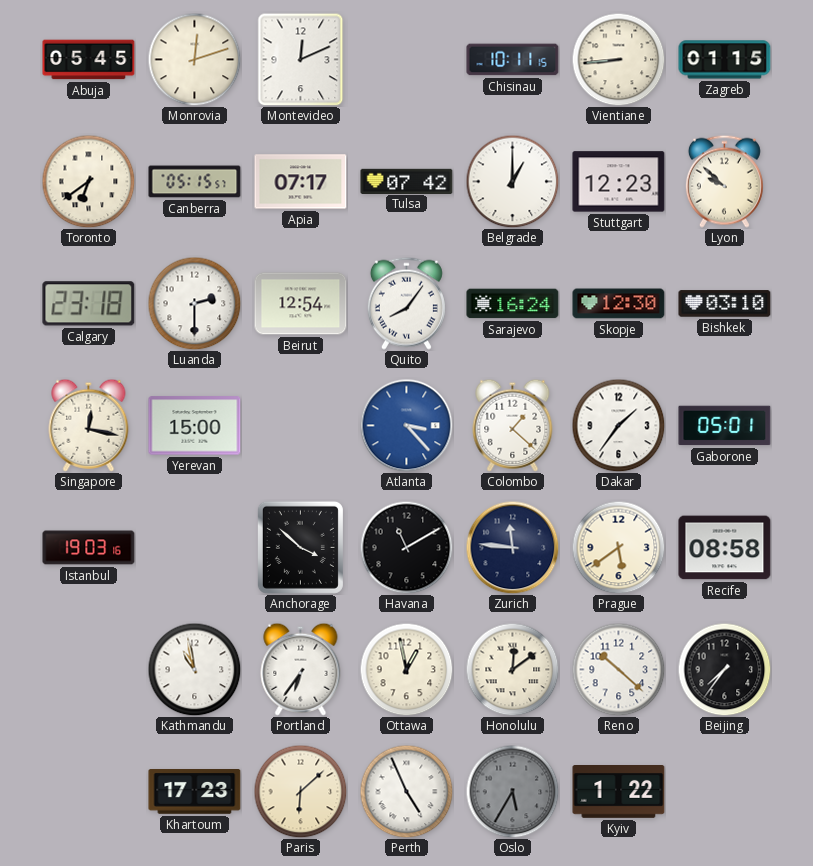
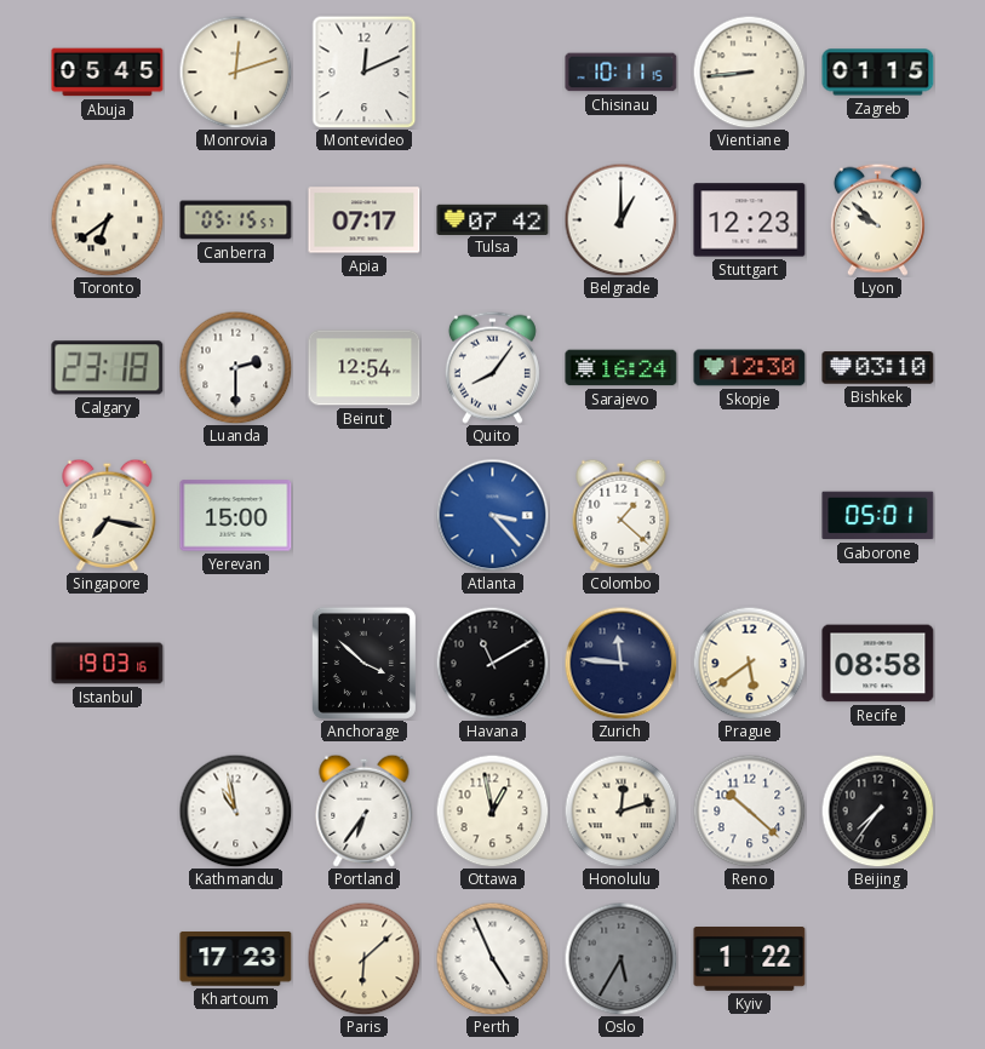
Singapore: 12:17 -> 7:17 (108, 515)
Dakar: 1:36 -> none (618, 425)
Honolulu: 12:09 -> 12:12 (620, 810)
